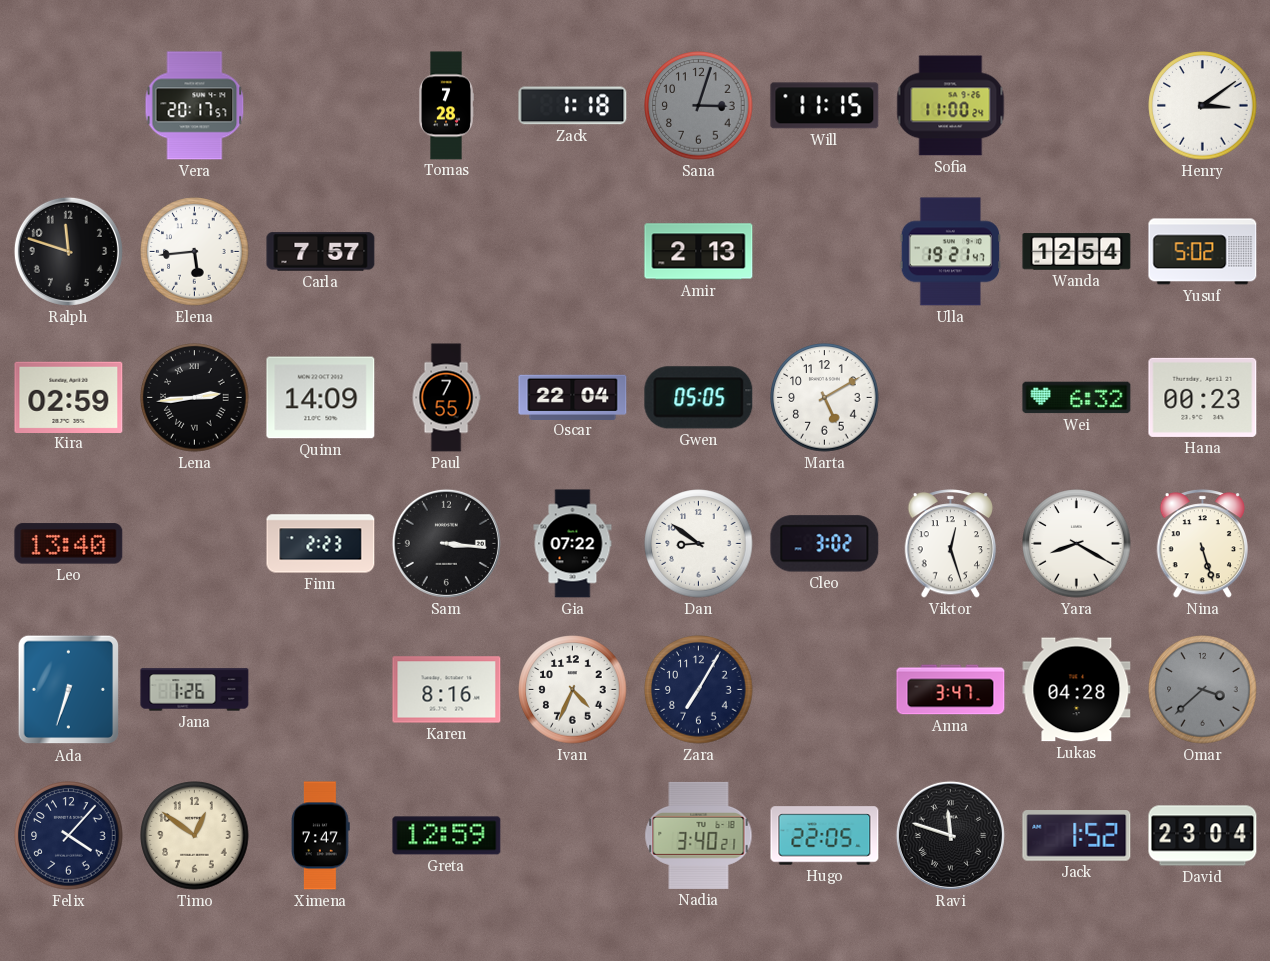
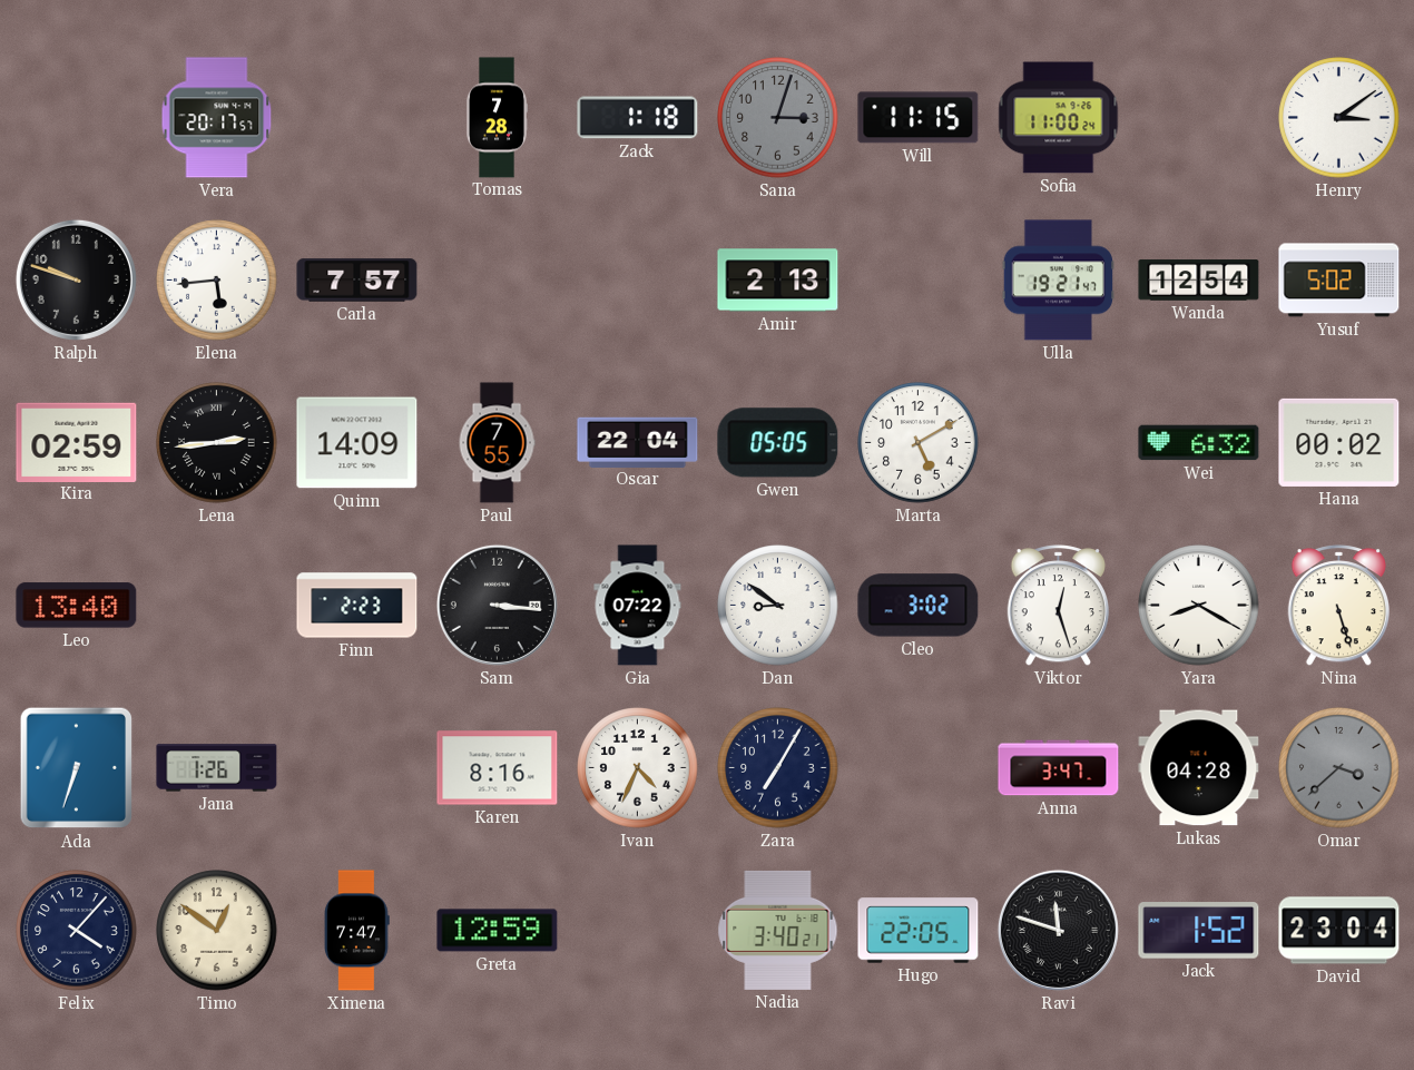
Ralph: 11:48 -> 9:48 (76, 279)
Hana: 00:23 -> 00:02 (1339, 442)
